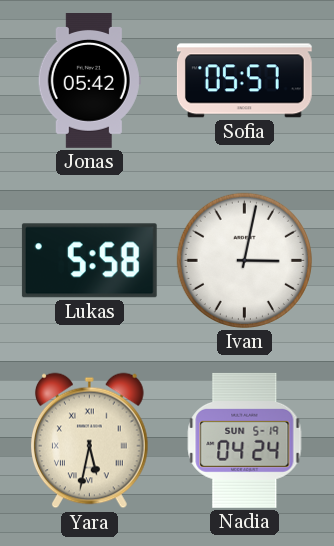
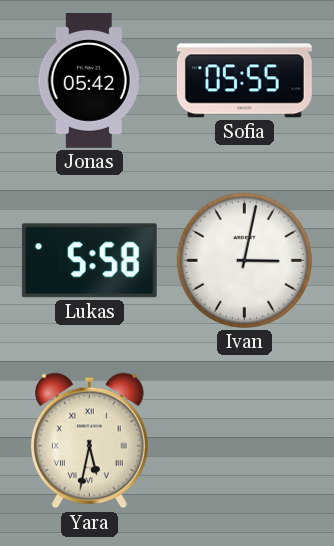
Sofia: 05:57 -> 05:55 (244, 81)
Nadia: 04:24 -> none (245, 440)
